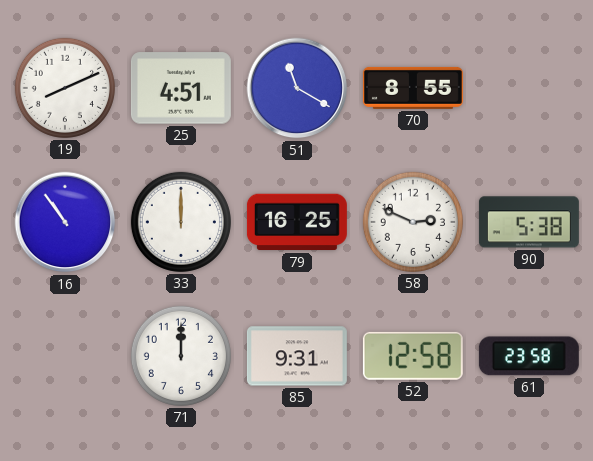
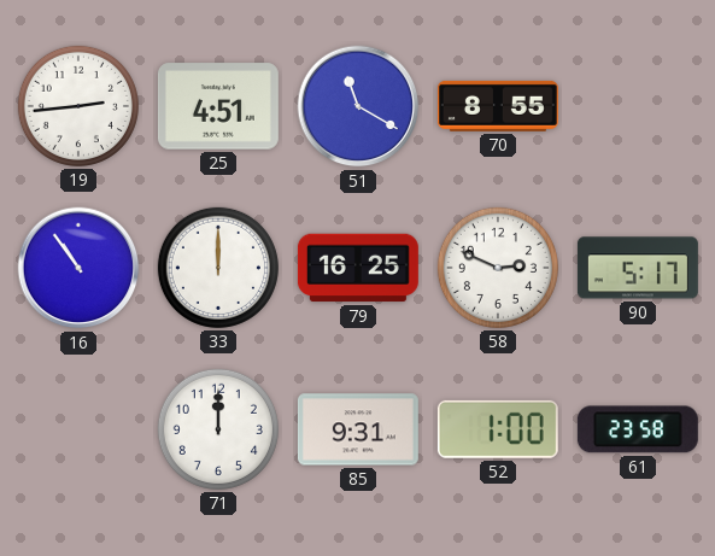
19: 8:11 -> 2:44 (78, 106)
90: 5:38 -> 5:17 (638, 268)
52: 12:58 -> 1:00 (498, 429)
